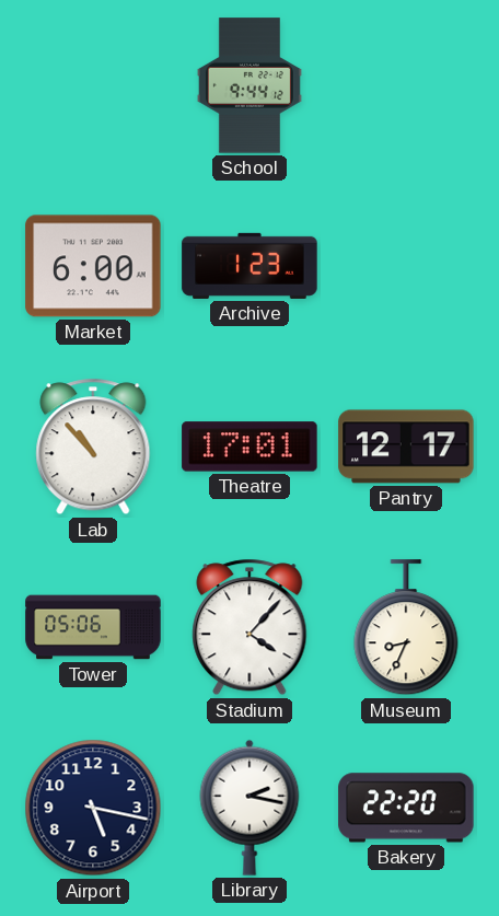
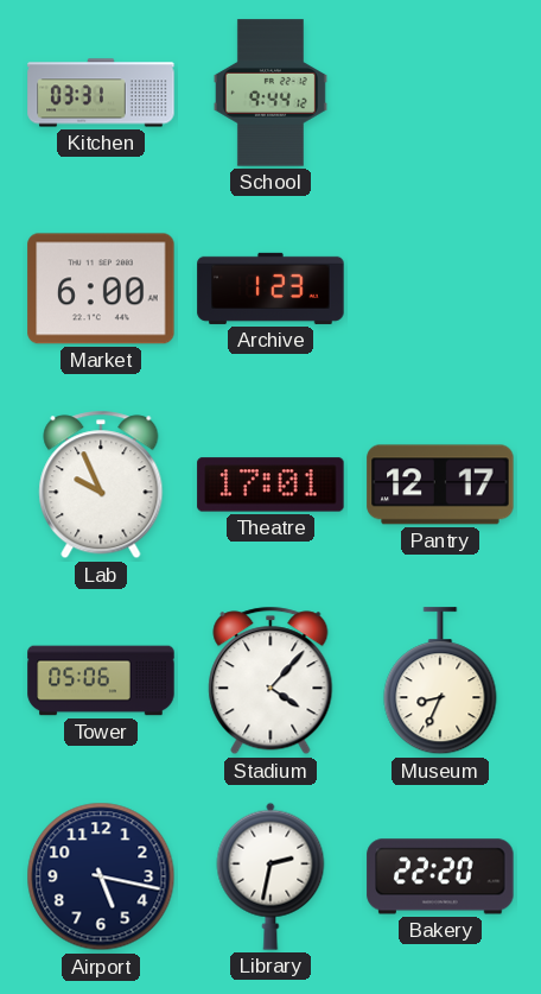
Kitchen: none -> 03:31 (101, 93)
Lab: 10:53 -> 9:56 (101, 485)
Library: 2:17 -> 2:32 (270, 876)
